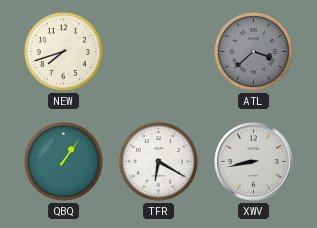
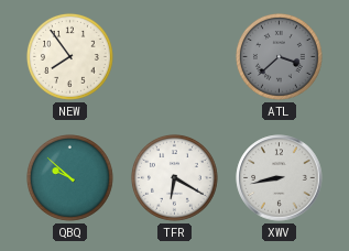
NEW: 7:42 -> 7:54 (70, 57)
QBQ: 1:06 -> 9:52 (70, 178)
